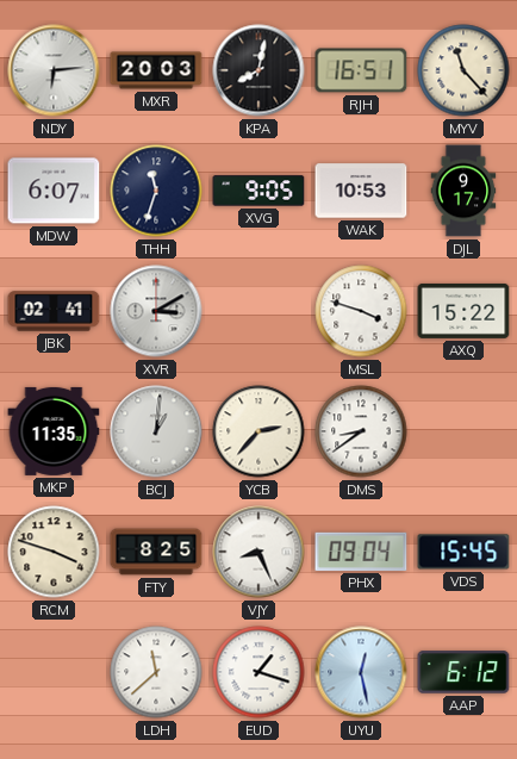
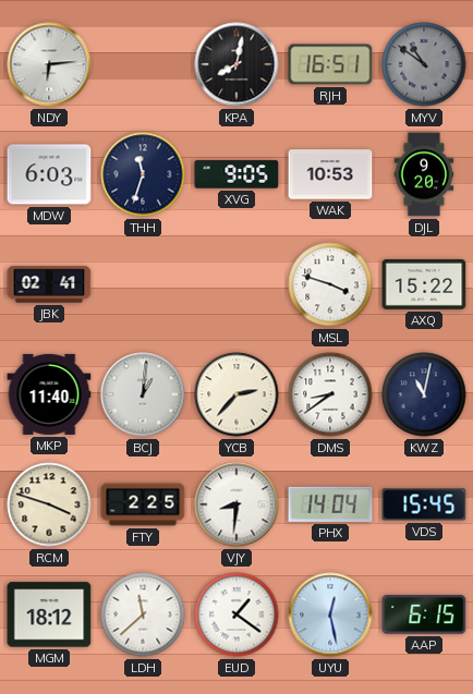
MXR: 20:03 -> none (156, 70)
MYV: 11:23 -> 10:51 (424, 64)
MYV dial: cream -> grey (424, 64)
MDW: 6:07 -> 6:03 (49, 174)
DJL: 9:17 -> 9:20 (424, 174)
XVR: 3:10 -> none (156, 311)
MKP: 11:35 -> 11:40 (49, 394)
KWZ: none -> 11:02 (424, 394)
FTY: 8:25 -> 2:25 (143, 504)
VJY: 8:26 -> 8:31 (237, 504)
PHX: 09:04 -> 14:04 (330, 504)
MGM: none -> 18:12 (49, 614)
EUD: 1:18 -> 1:21 (237, 614)
AAP: 6:12 -> 6:15 (424, 614)
